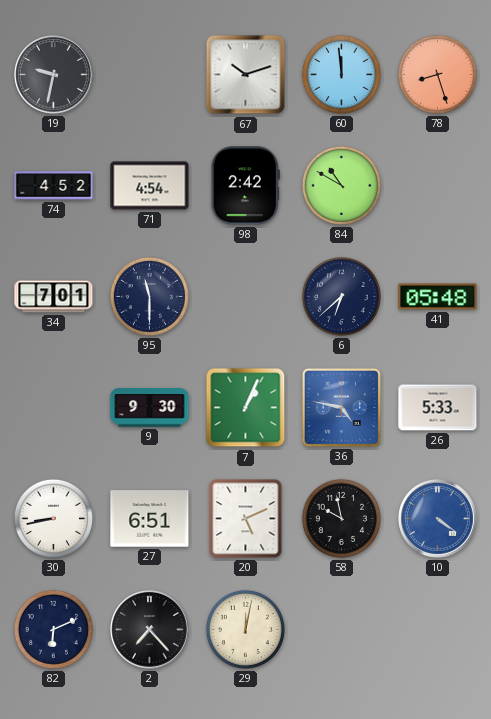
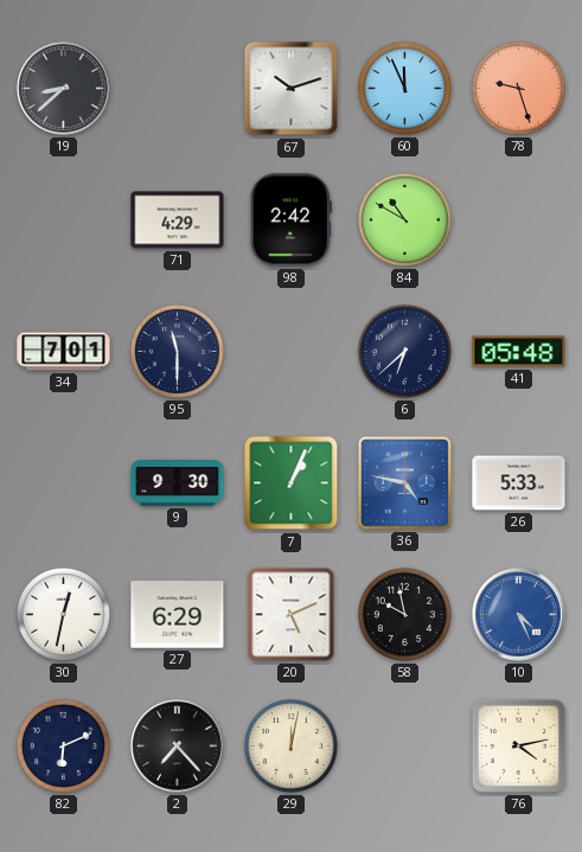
19: 9:32 -> 8:38 (64, 89)
60: 11:59 -> 11:56 (404, 88)
78: 8:27 -> 9:27 (518, 88)
74: 4:52 -> none (54, 186)
71: 4:54 -> 4:29 (178, 220)
30: 8:43 -> 12:32 (63, 614)
27: 6:51 -> 6:29 (178, 615)
10: 4:21 -> 4:26 (519, 615)
76: none -> 4:13 (518, 745)
